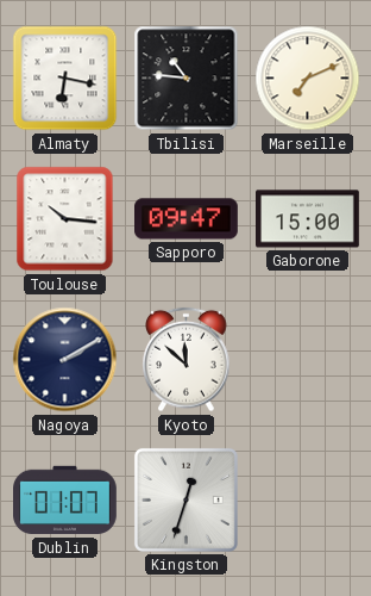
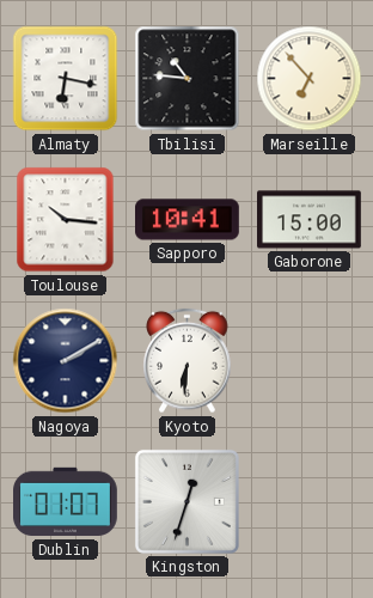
Marseille: 7:11 -> 6:53 (310, 79)
Sapporo: 09:47 -> 10:41 (188, 220)
Kyoto: 11:52 -> 6:31 (188, 361)
